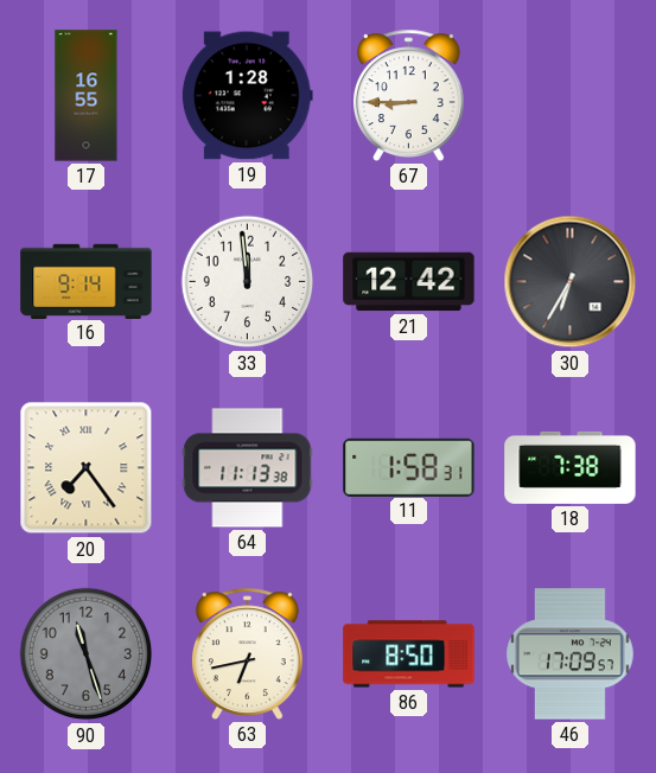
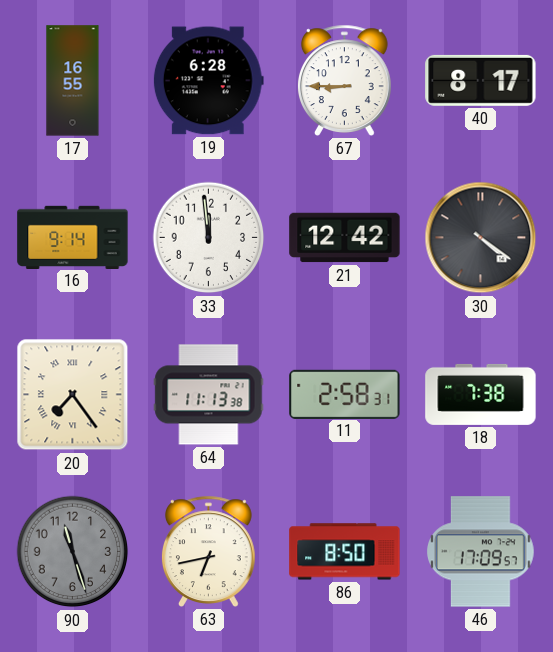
19: 1:28 -> 6:28 (208, 81)
40: none -> 8:17 (481, 80)
30: 6:35 -> 4:21 (481, 238)
11: 1:58 -> 2:58 (345, 394)
